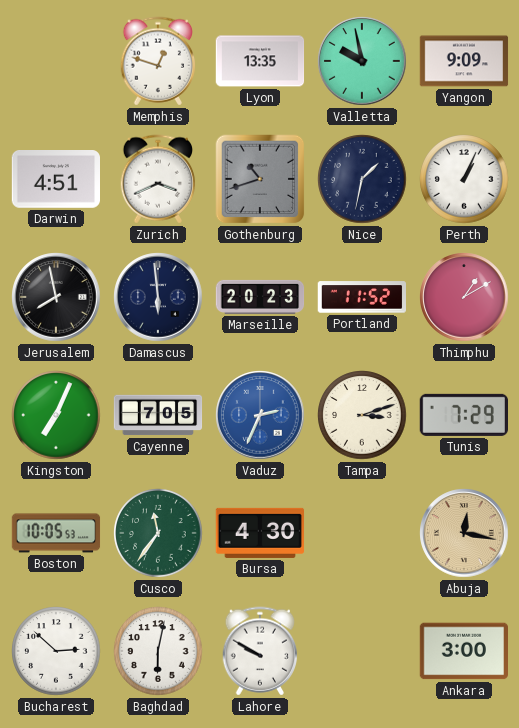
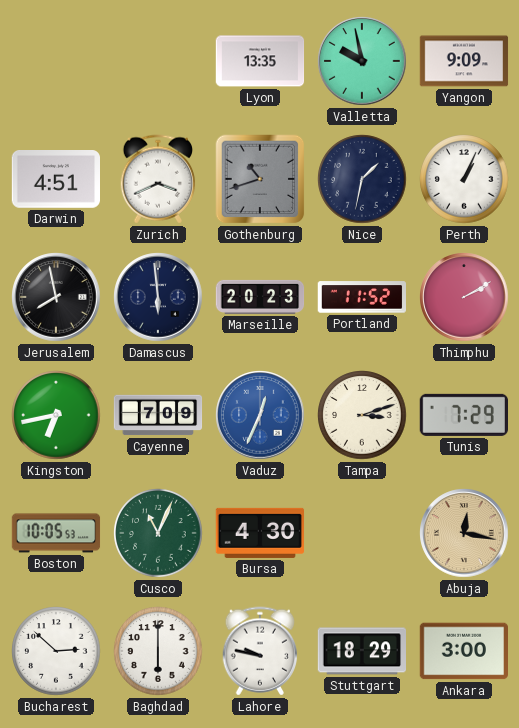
Memphis: 12:48 -> none (158, 61)
Thimphu: 1:10 -> 2:10 (464, 297)
Kingston: 7:04 -> 6:43 (56, 415)
Cayenne: 7:05 -> 7:09 (158, 415)
Vaduz: 2:34 -> 12:34 (260, 415)
Cusco: 11:36 -> 11:04 (158, 533)
Baghdad: 6:02 -> 6:00 (158, 651)
Lahore: 9:50 -> 9:47 (260, 651)
Stuttgart: none -> 18:29 (362, 651)
